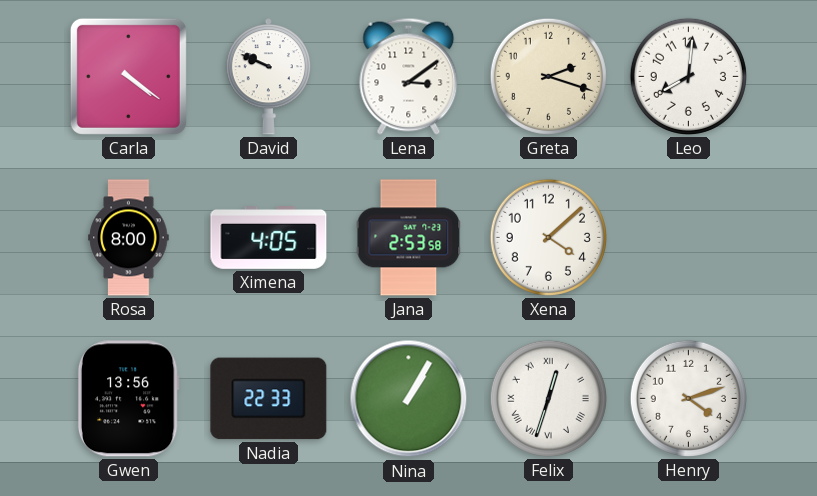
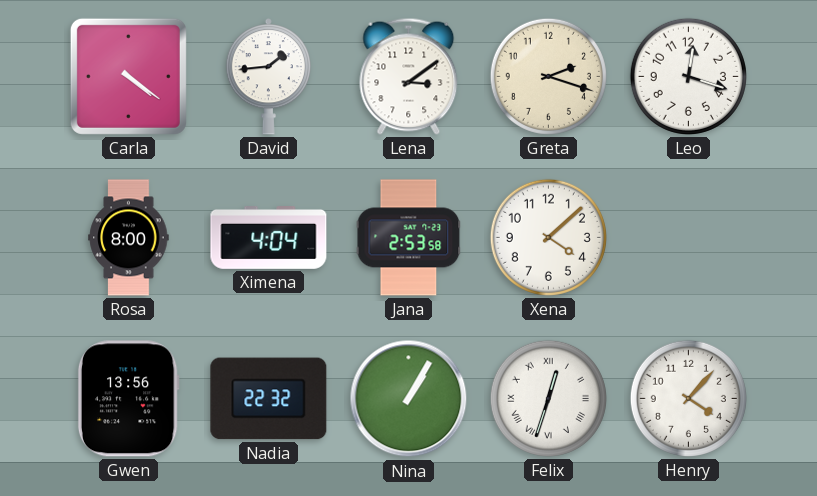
David: 9:49 -> 1:44 (268, 77)
Leo: 8:01 -> 12:18 (688, 76)
Ximena: 4:05 -> 4:04 (269, 238)
Nadia: 22:33 -> 22:32 (269, 399)
Henry: 4:12 -> 4:07 (688, 398)
